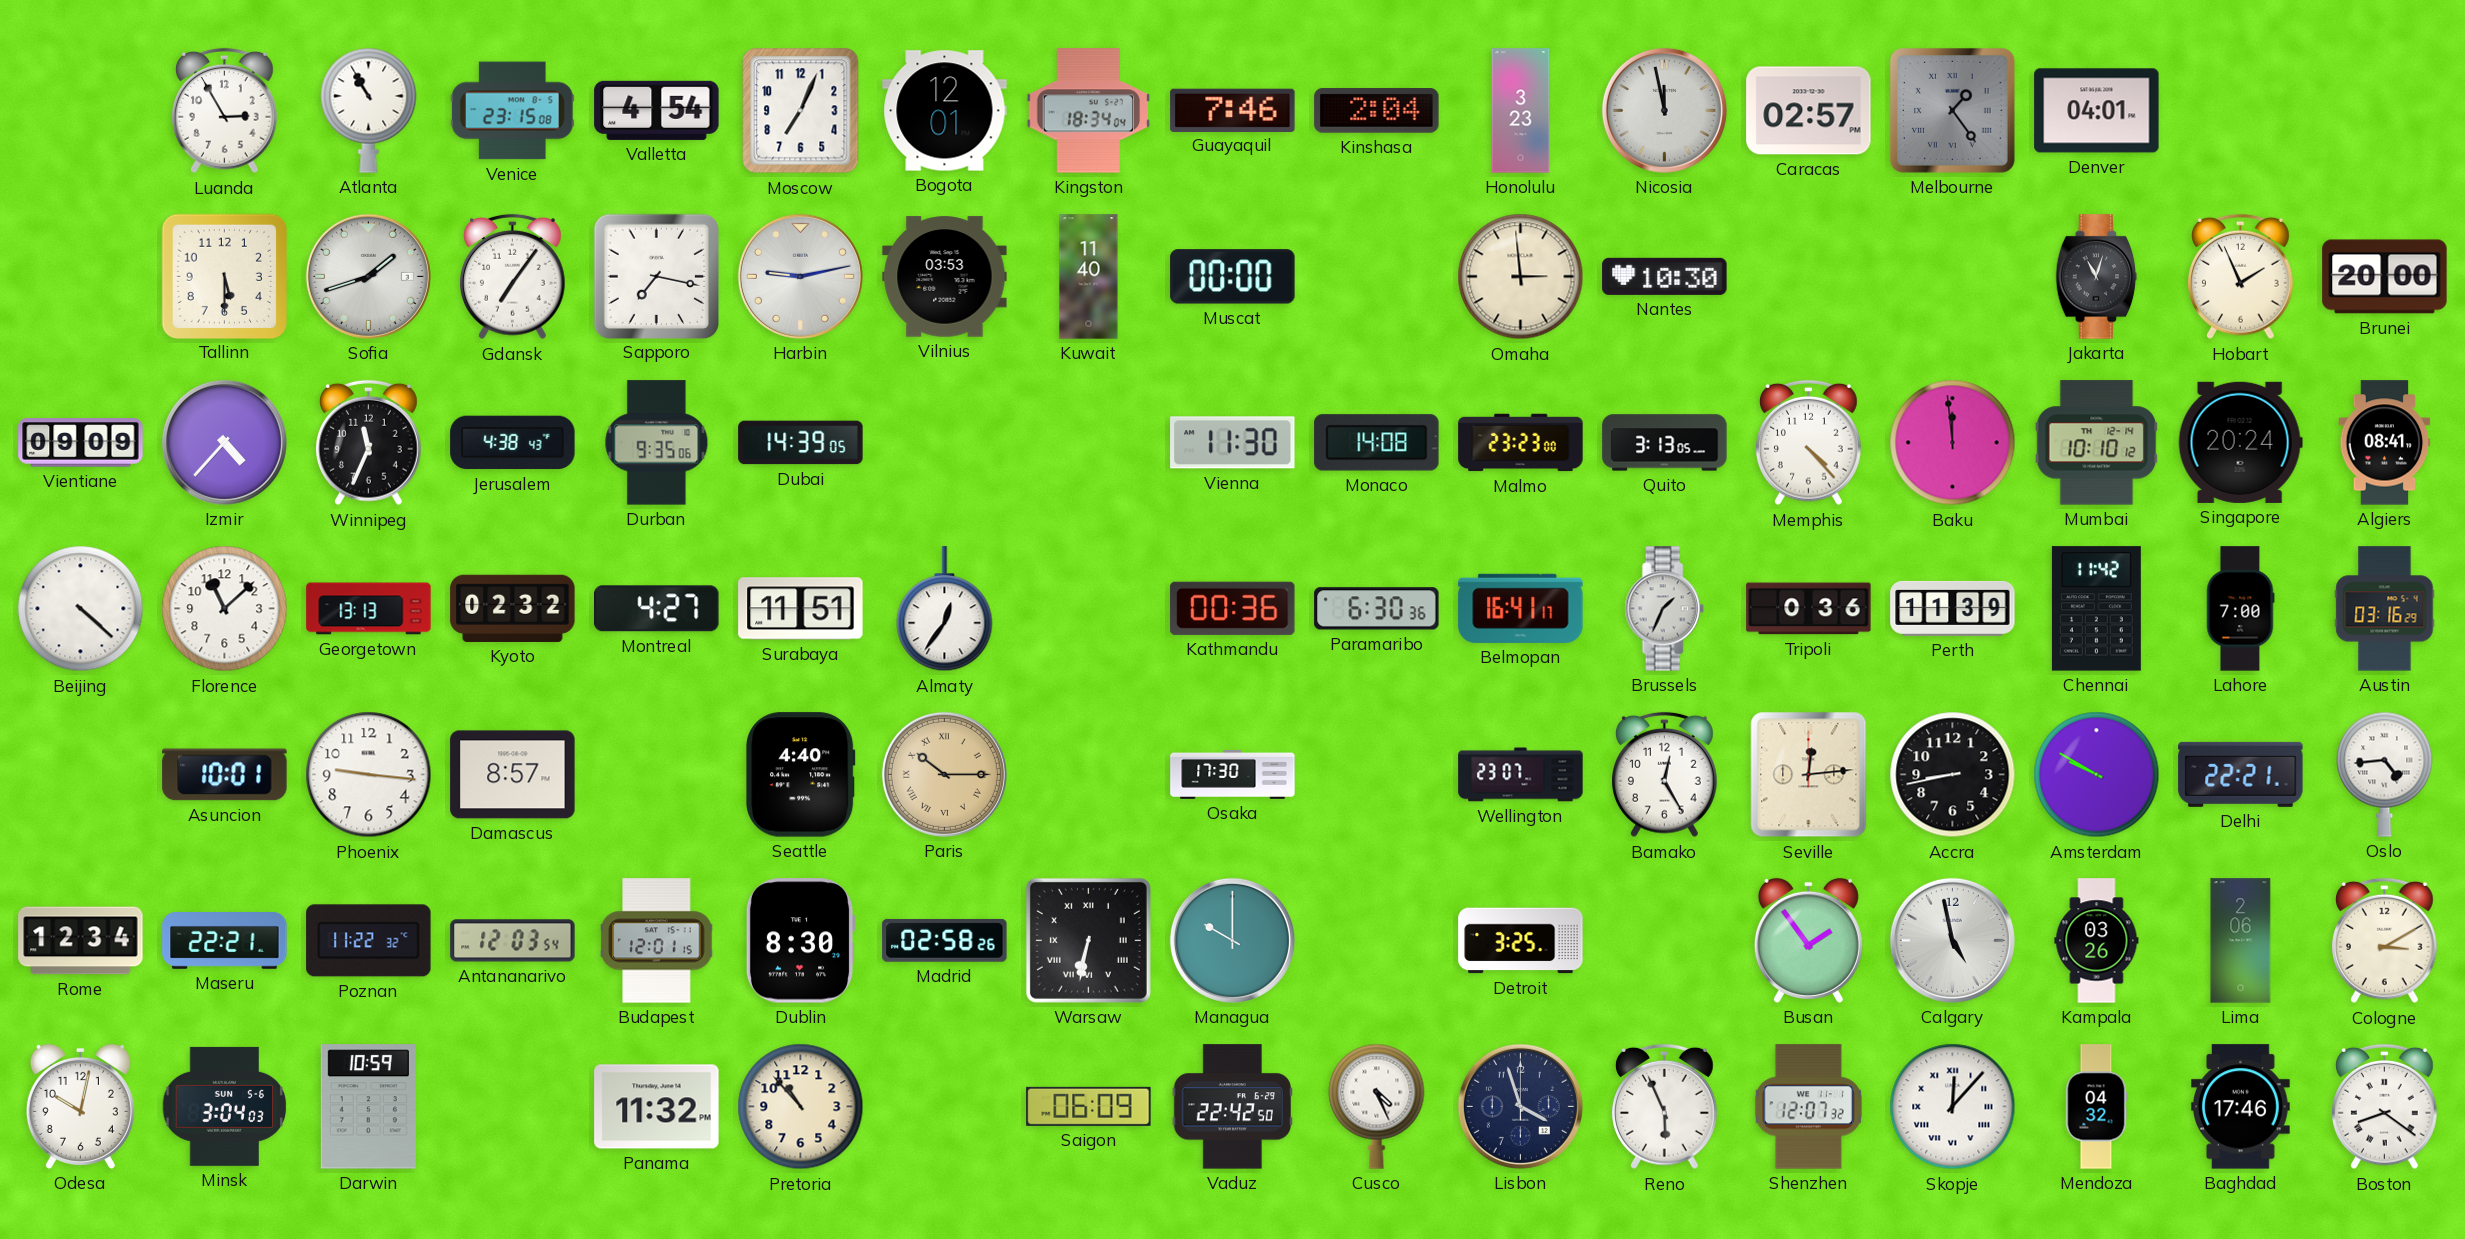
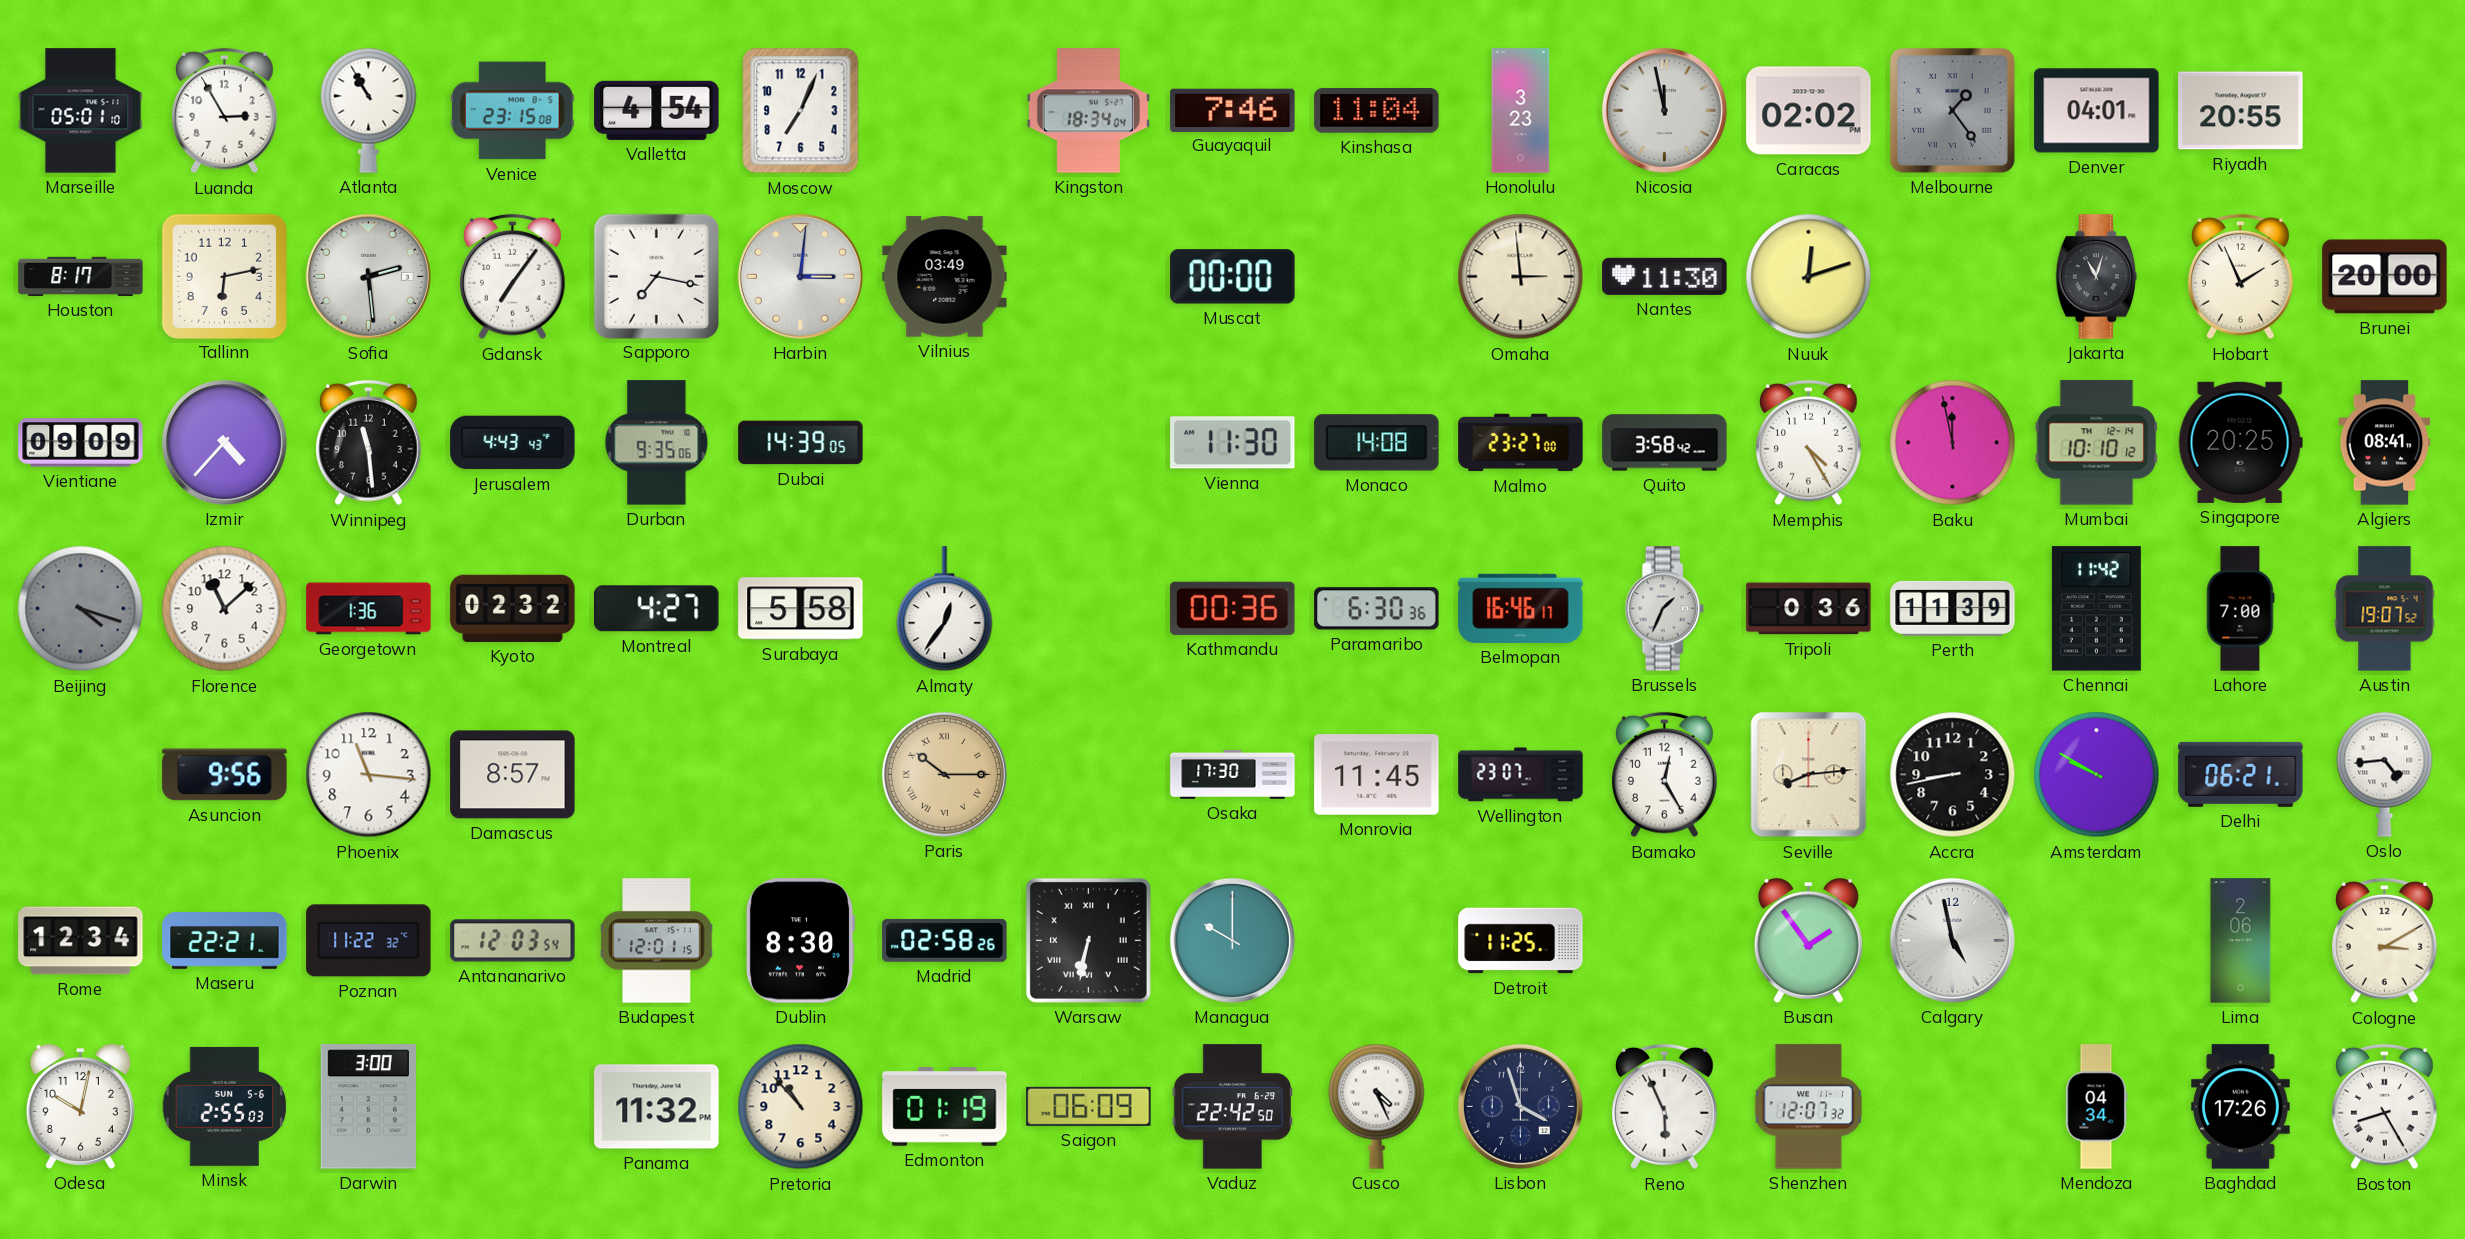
Marseille: none -> 05:01 (81, 111)
Bogota: 12:01 -> none (945, 111)
Kinshasa: 2:04 -> 11:04 (1377, 111)
Caracas: 02:57 -> 02:02 (1809, 111)
Riyadh: none -> 20:55 (2241, 111)
Houston: none -> 8:17 (81, 276)
Tallinn: 5:30 -> 6:13 (224, 276)
Sofia: 1:42 -> 2:29 (368, 276)
Harbin: 9:13 -> 3:01 (800, 276)
Vilnius: 03:53 -> 03:49 (945, 277)
Kuwait: 11:40 -> none (1089, 277)
Nantes: 10:30 -> 11:30 (1665, 276)
Nuuk: none -> 12:12 (1809, 277)
Winnipeg: 11:34 -> 11:29 (369, 443)
Jerusalem: 4:38 -> 4:43 (513, 443)
Malmo: 23:23 -> 23:27 (1521, 443)
Quito: 3:13 -> 3:58 (1665, 443)
Memphis: 4:23 -> 4:25 (1809, 443)
Baku: 11:59 -> 11:58 (1953, 443)
Singapore: 20:24 -> 20:25 (2240, 442)
Beijing: 4:22 -> 4:18 (81, 609)
Beijing dial: white -> grey (81, 609)
Georgetown: 13:13 -> 1:36 (369, 609)
Surabaya: 11:51 -> 5:58 (801, 609)
Belmopan: 16:41 -> 16:46 (1521, 608)
Austin: 03:16 -> 19:07 (2385, 609)
Asuncion: 10:01 -> 9:56 (225, 775)
Phoenix: 9:16 -> 11:16 (369, 775)
Seattle: 4:40 -> none (801, 775)
Monrovia: none -> 11:45 (1377, 775)
Seville: 12:14 -> 8:14 (1809, 775)
Delhi: 22:21 -> 06:21 (2241, 774)
Detroit: 3:25 -> 11:25 (1521, 941)
Kampala: 03:26 -> none (2097, 941)
Minsk: 3:04 -> 2:55 (225, 1106)
Darwin: 10:59 -> 3:00 (368, 1107)
Edmonton: none -> 01:19 (945, 1107)
Skopje: 12:07 -> none (1953, 1107)
Mendoza: 04:32 -> 04:34 (2096, 1107)
Baghdad: 17:46 -> 17:26 (2241, 1107)
Boston: 8:21 -> 8:25 (2385, 1107)
